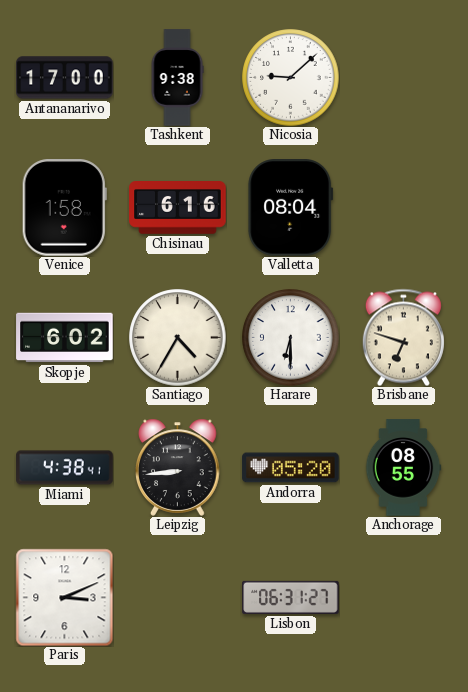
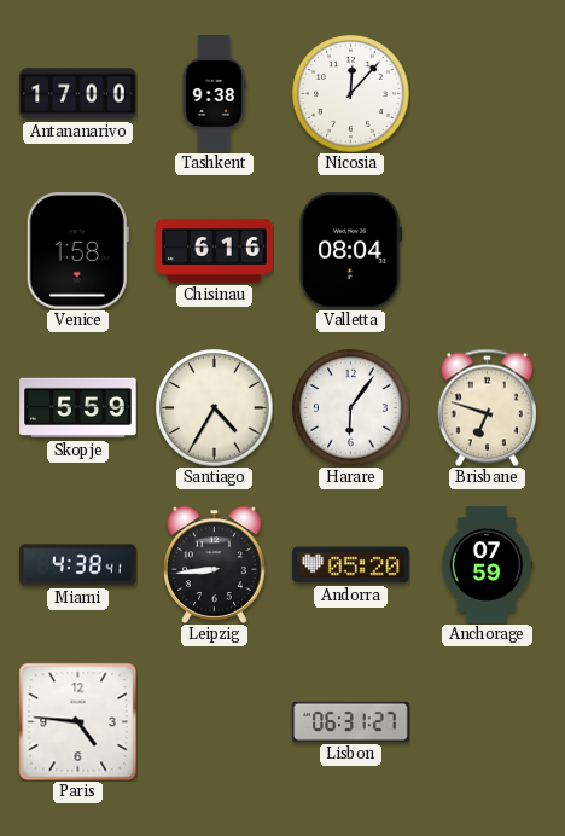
Nicosia: 9:08 -> 12:07 (351, 94)
Skopje: 6:02 -> 5:59 (78, 408)
Harare: 6:30 -> 6:06 (351, 408)
Anchorage: 08:55 -> 07:59 (487, 565)
Paris: 3:11 -> 4:46 (77, 721)
